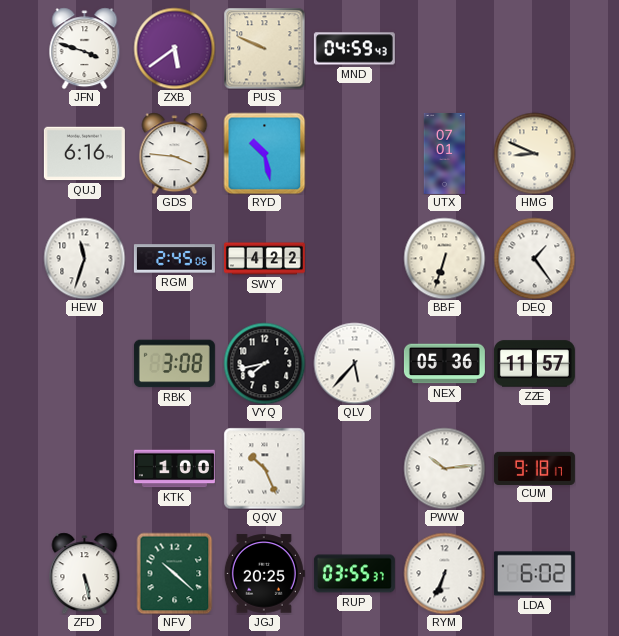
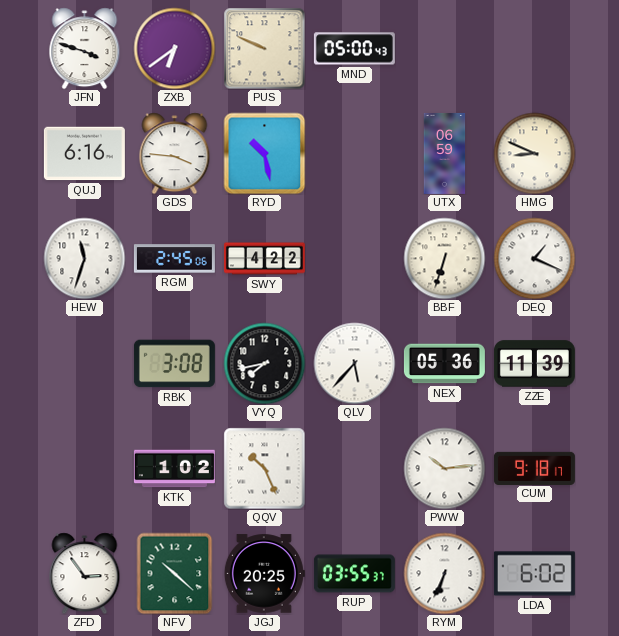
ZXB: 5:39 -> 6:39 (174, 48)
MND: 04:59 -> 05:00 (354, 49)
UTX: 07:01 -> 06:59 (445, 153)
DEQ: 1:24 -> 1:19 (534, 258)
ZZE: 11:57 -> 11:39 (534, 364)
KTK: 1:00 -> 1:02 (174, 469)
ZFD: 5:28 -> 2:54 (85, 573)
